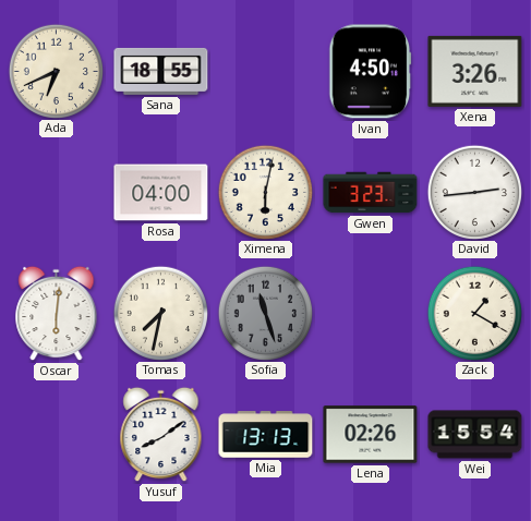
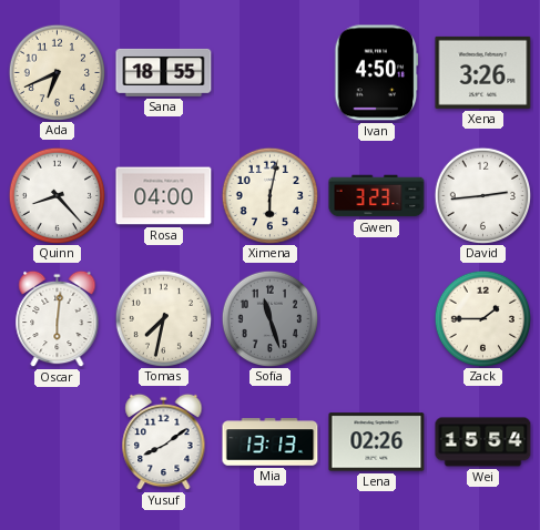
Quinn: none -> 8:23 (57, 195)
Zack: 1:20 -> 1:45 (482, 318)
